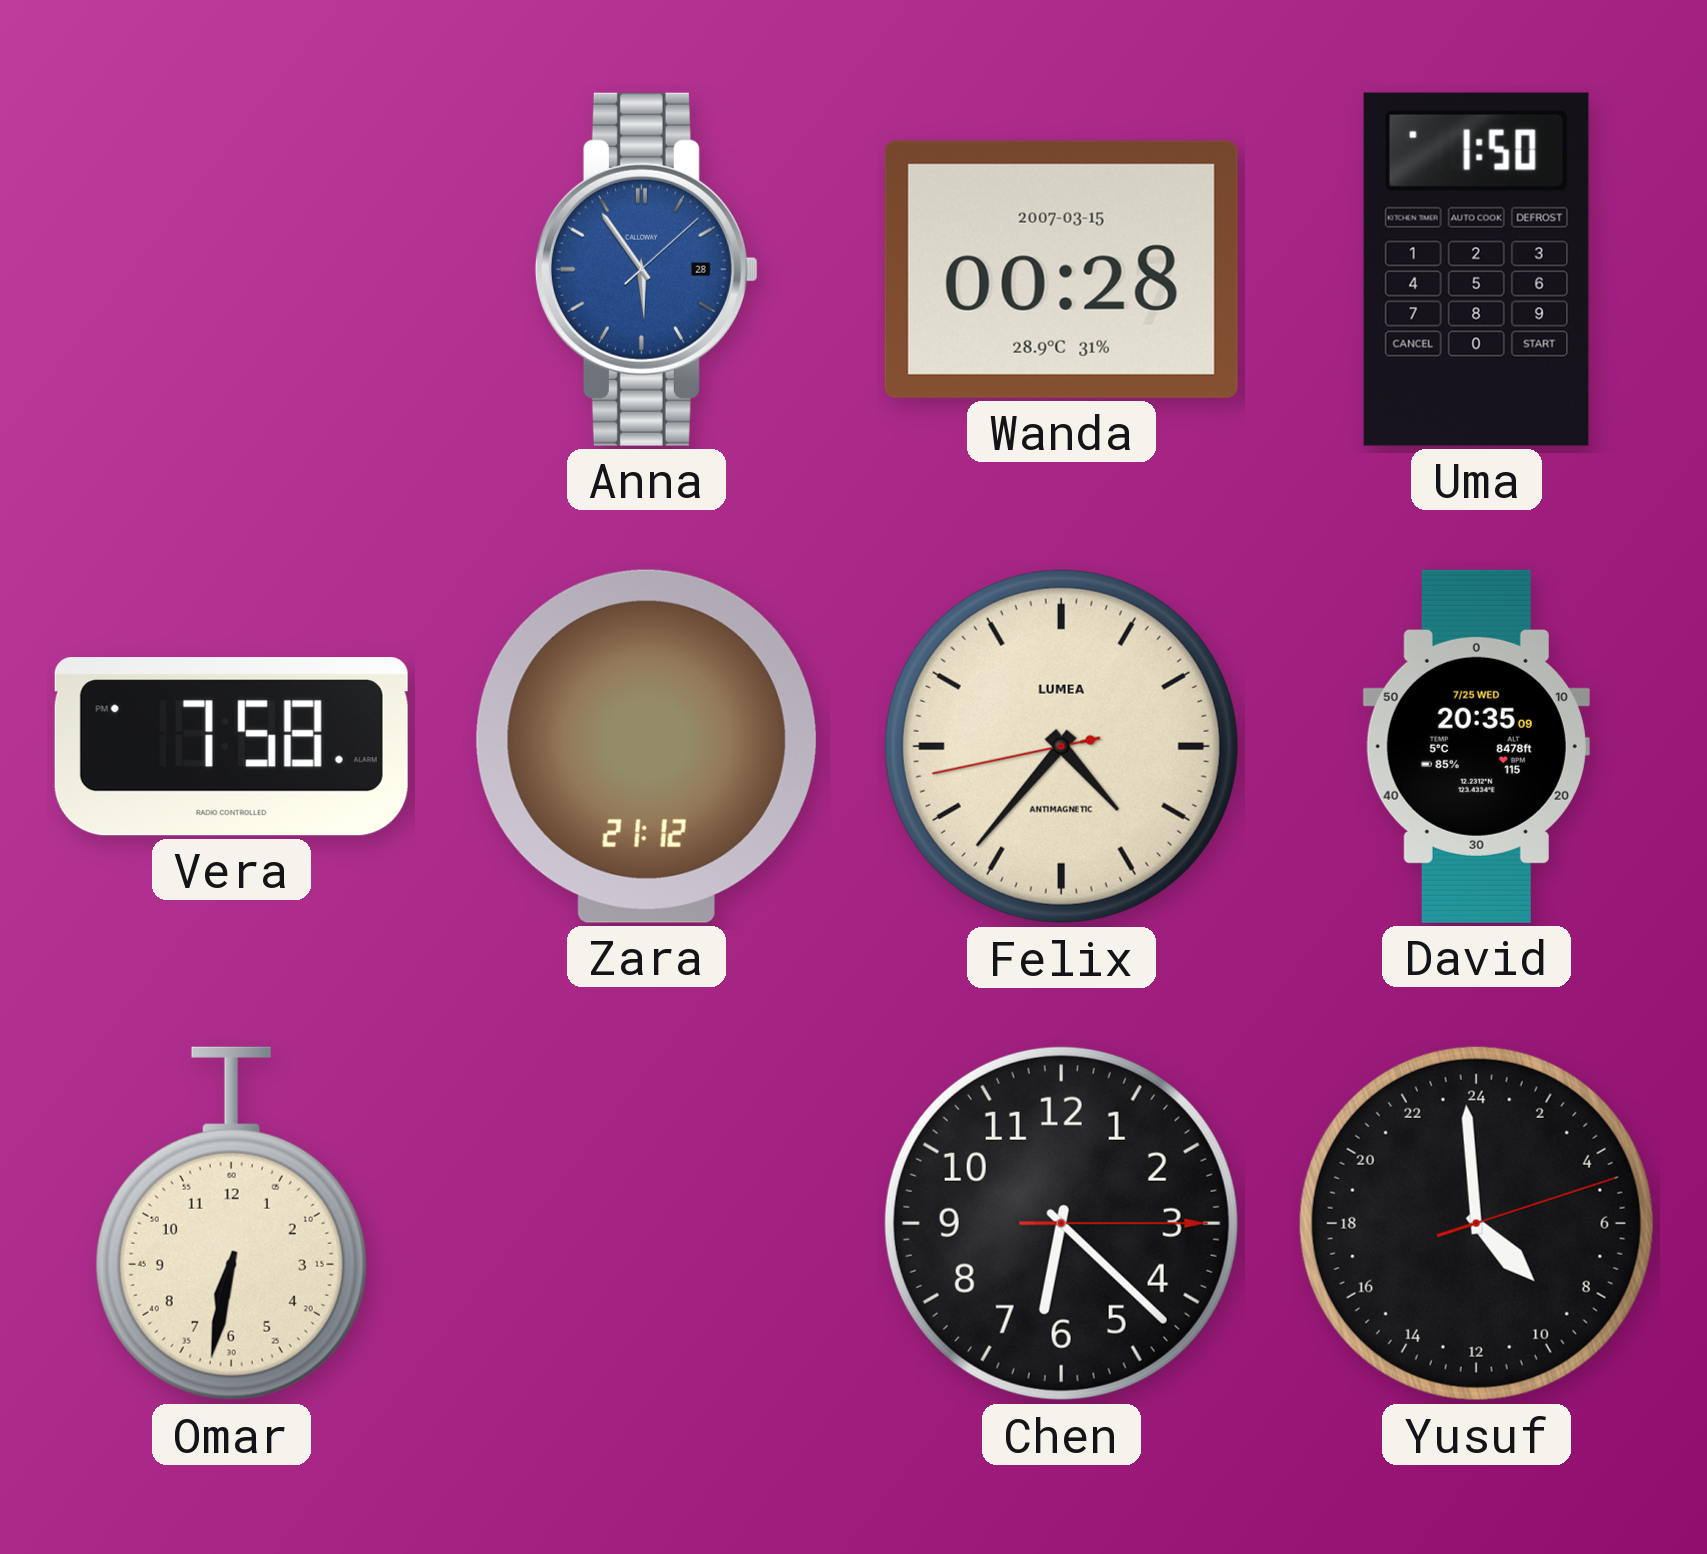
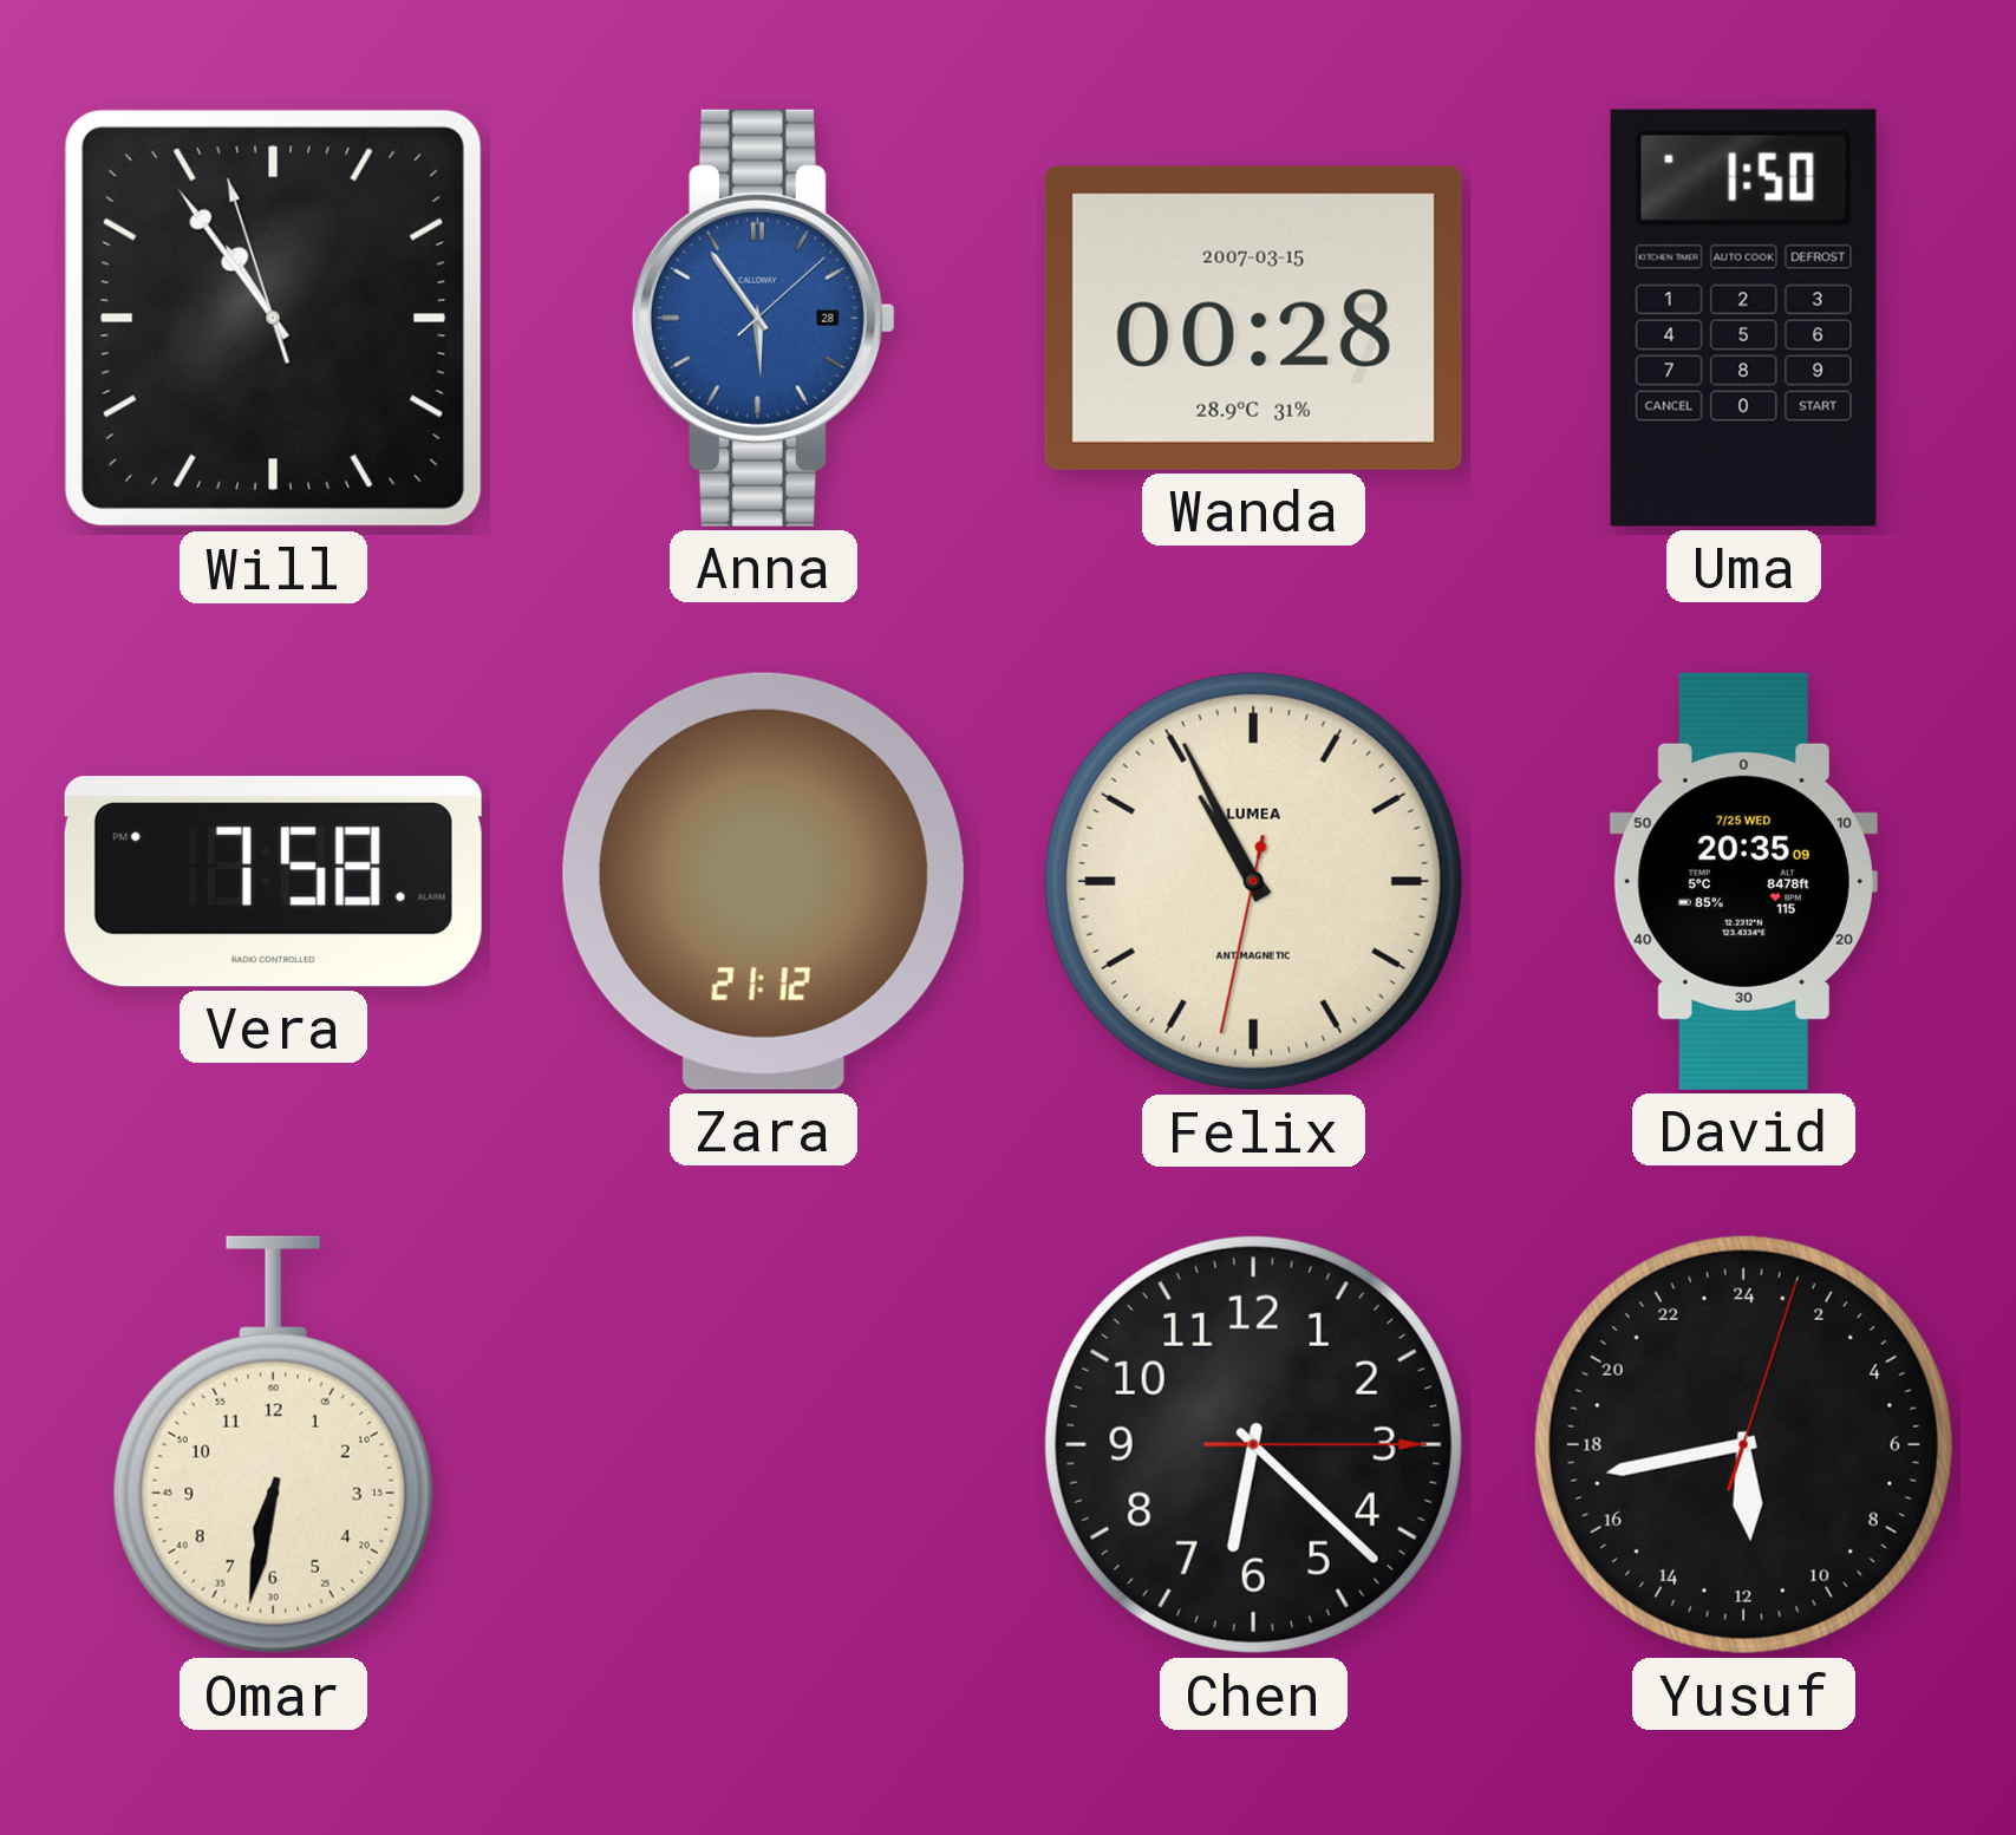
Will: none -> 10:53 (273, 318)
Felix: 4:36 -> 10:55 (1253, 881)
Yusuf: 8:59 -> 11:43 (1743, 1444)
